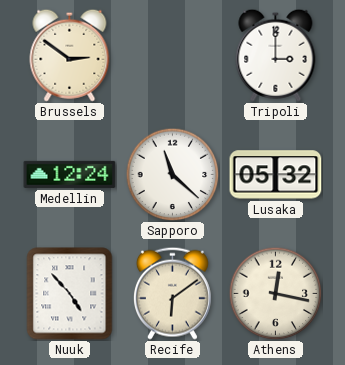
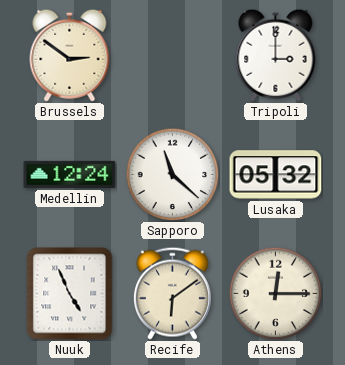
Nuuk: 4:53 -> 4:56 (70, 294)
Athens: 12:17 -> 12:15 (275, 293)
